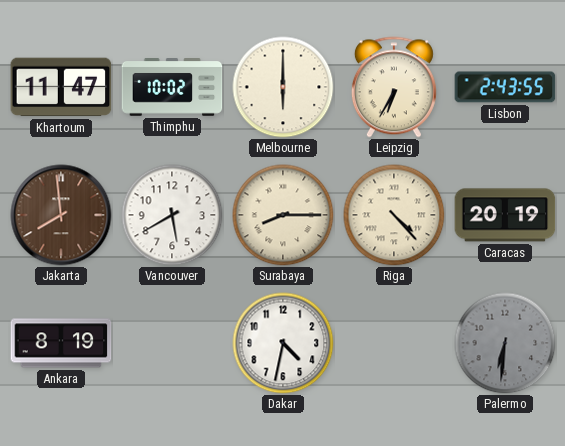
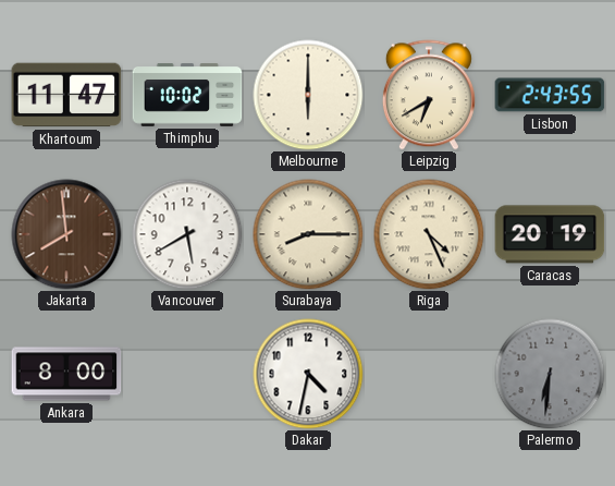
Leipzig: 6:35 -> 6:40 (429, 95)
Riga: 4:23 -> 4:26 (429, 234)
Ankara: 8:19 -> 8:00 (66, 374)
